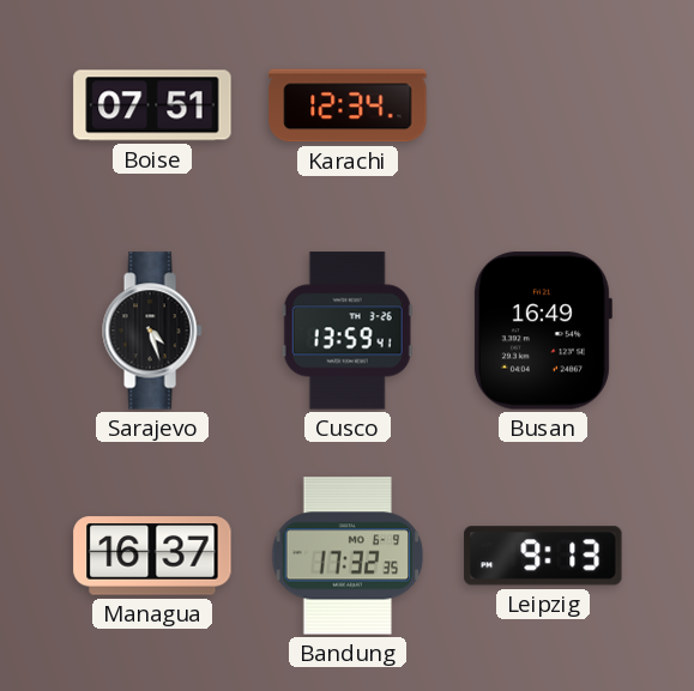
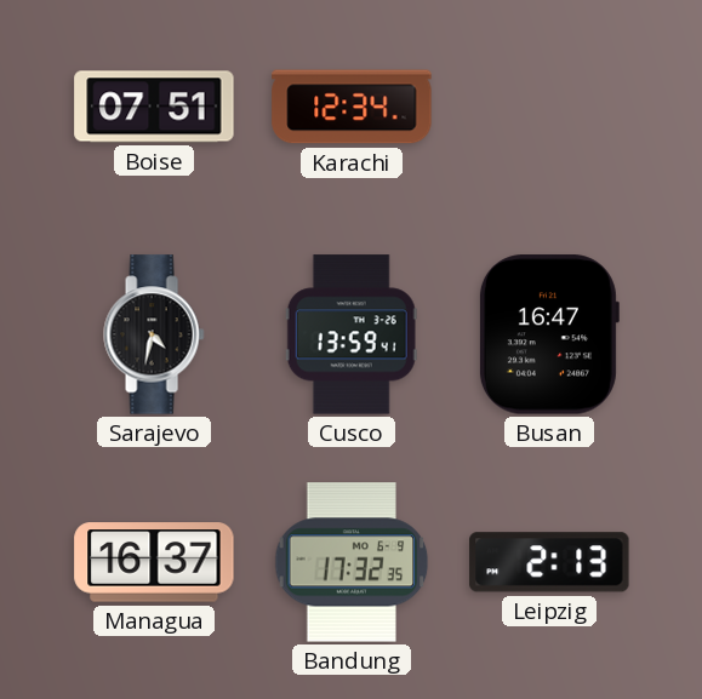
Sarajevo: 4:27 -> 4:32 (154, 334)
Busan: 16:49 -> 16:47 (548, 334)
Leipzig: 9:13 -> 2:13 (549, 562)
